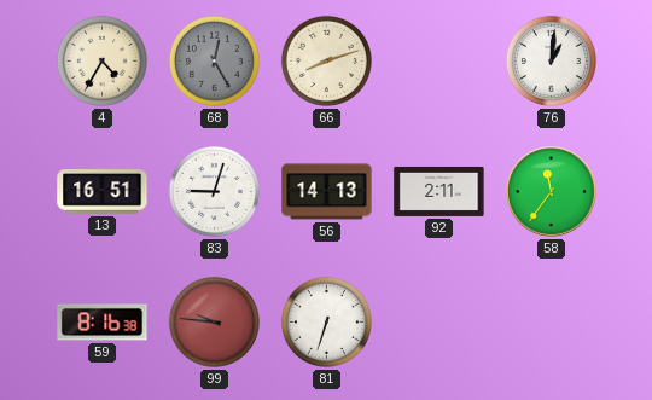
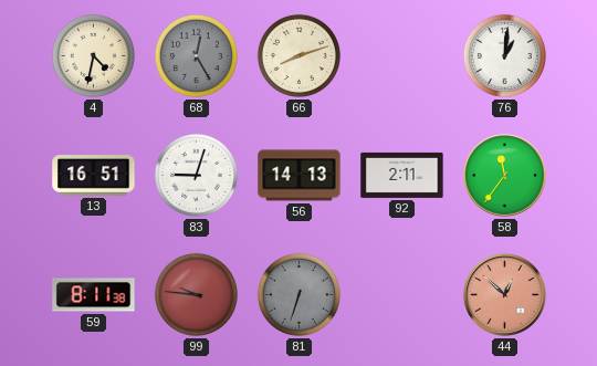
4: 4:35 -> 4:32 (93, 55)
59: 8:16 -> 8:11 (94, 295)
81 dial: white -> grey (298, 294)
44: none -> 12:52 (505, 295)
